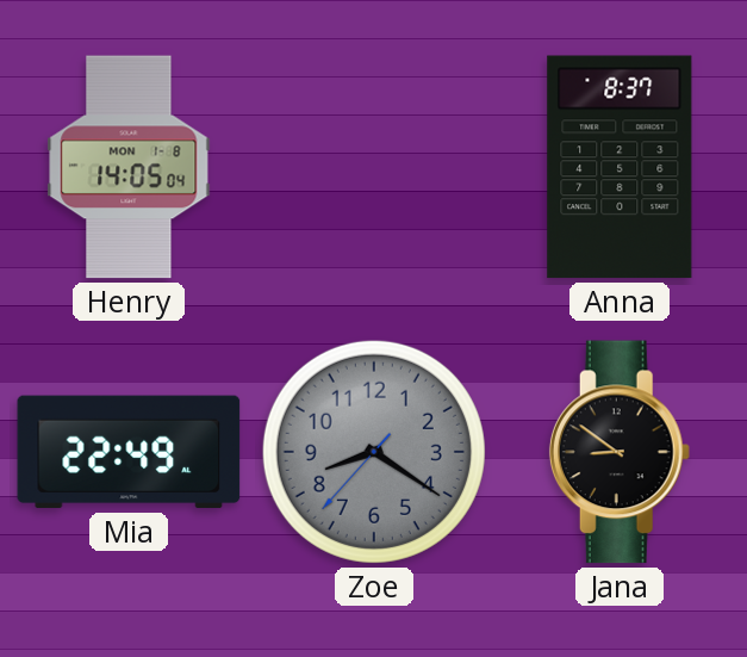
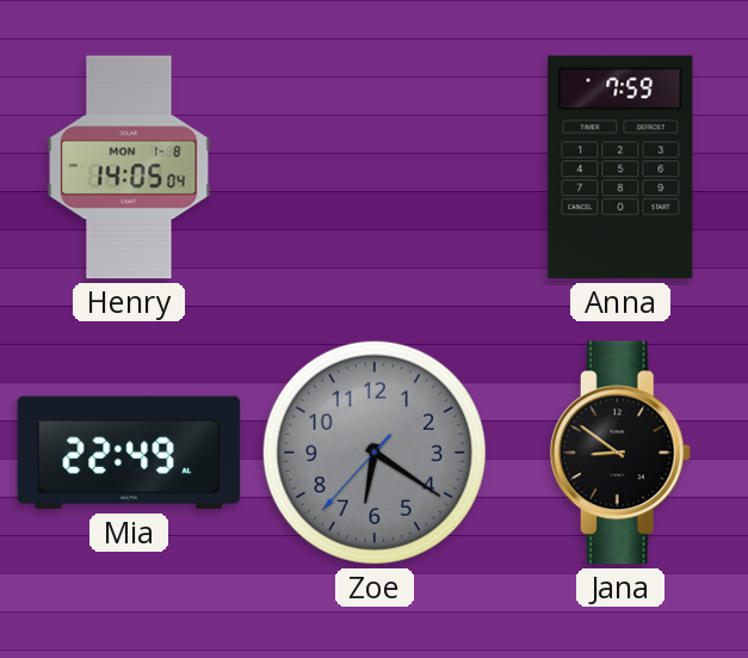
Anna: 8:37 -> 7:59 (620, 167)
Zoe: 8:20 -> 6:20 (375, 453)
